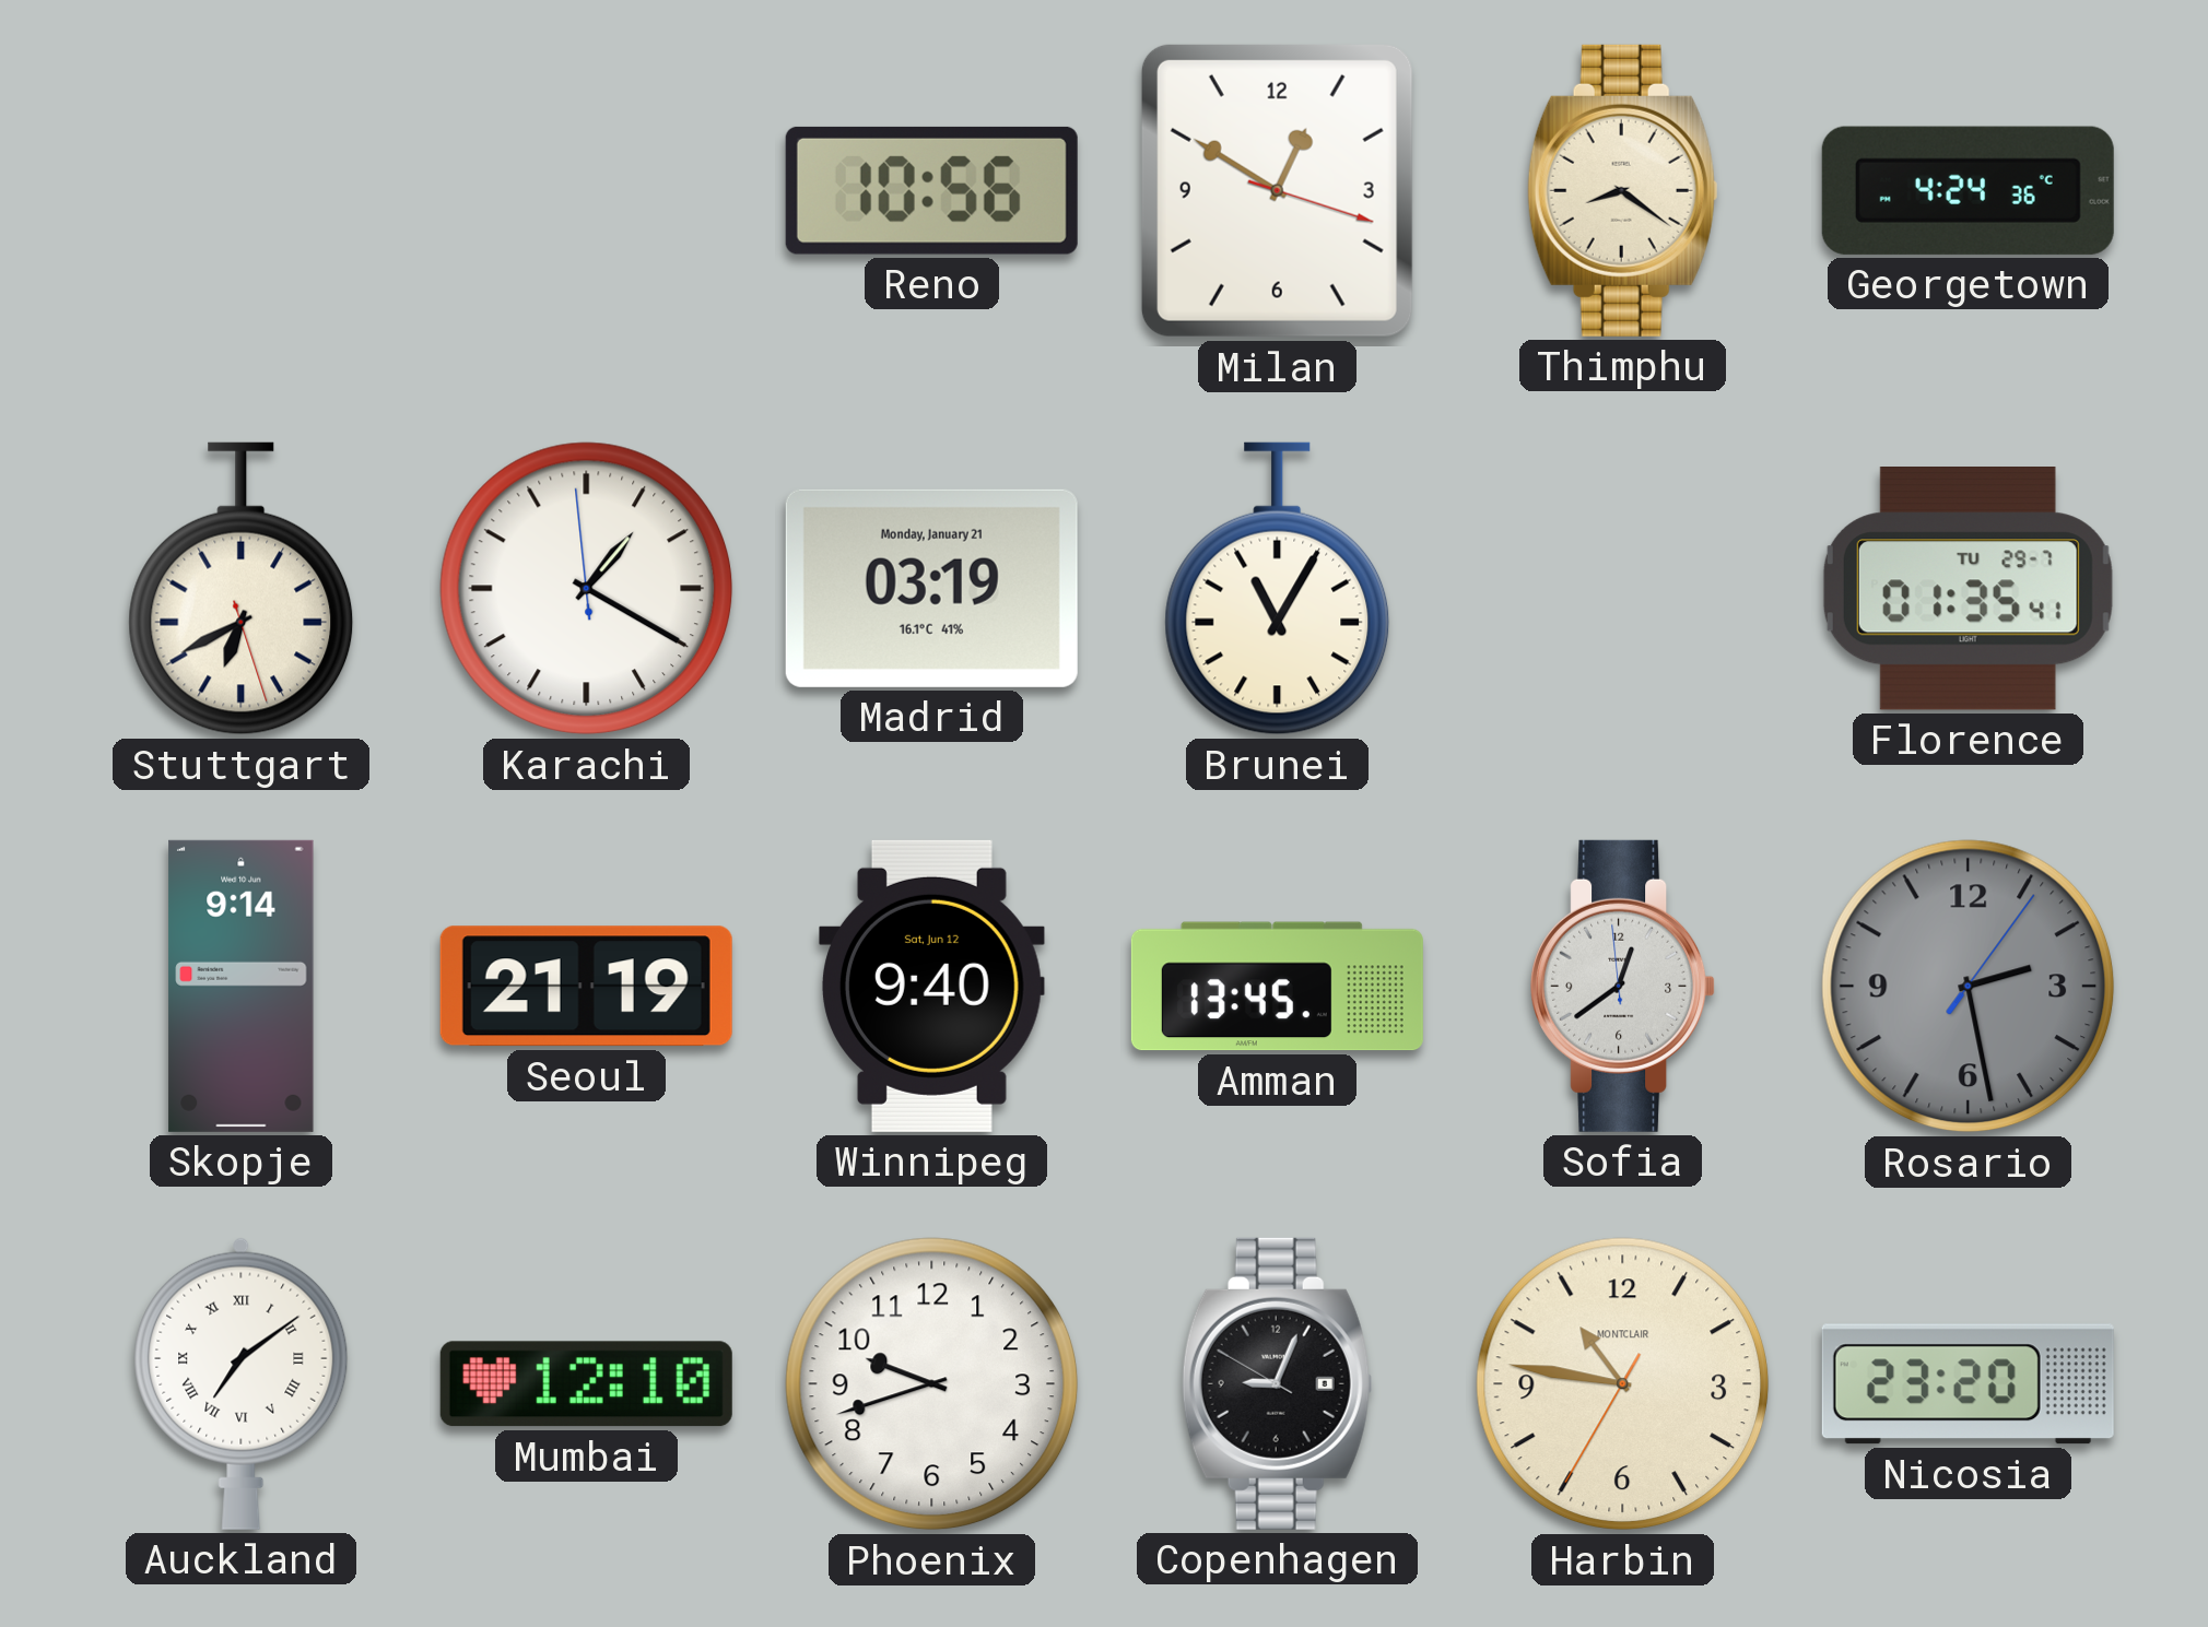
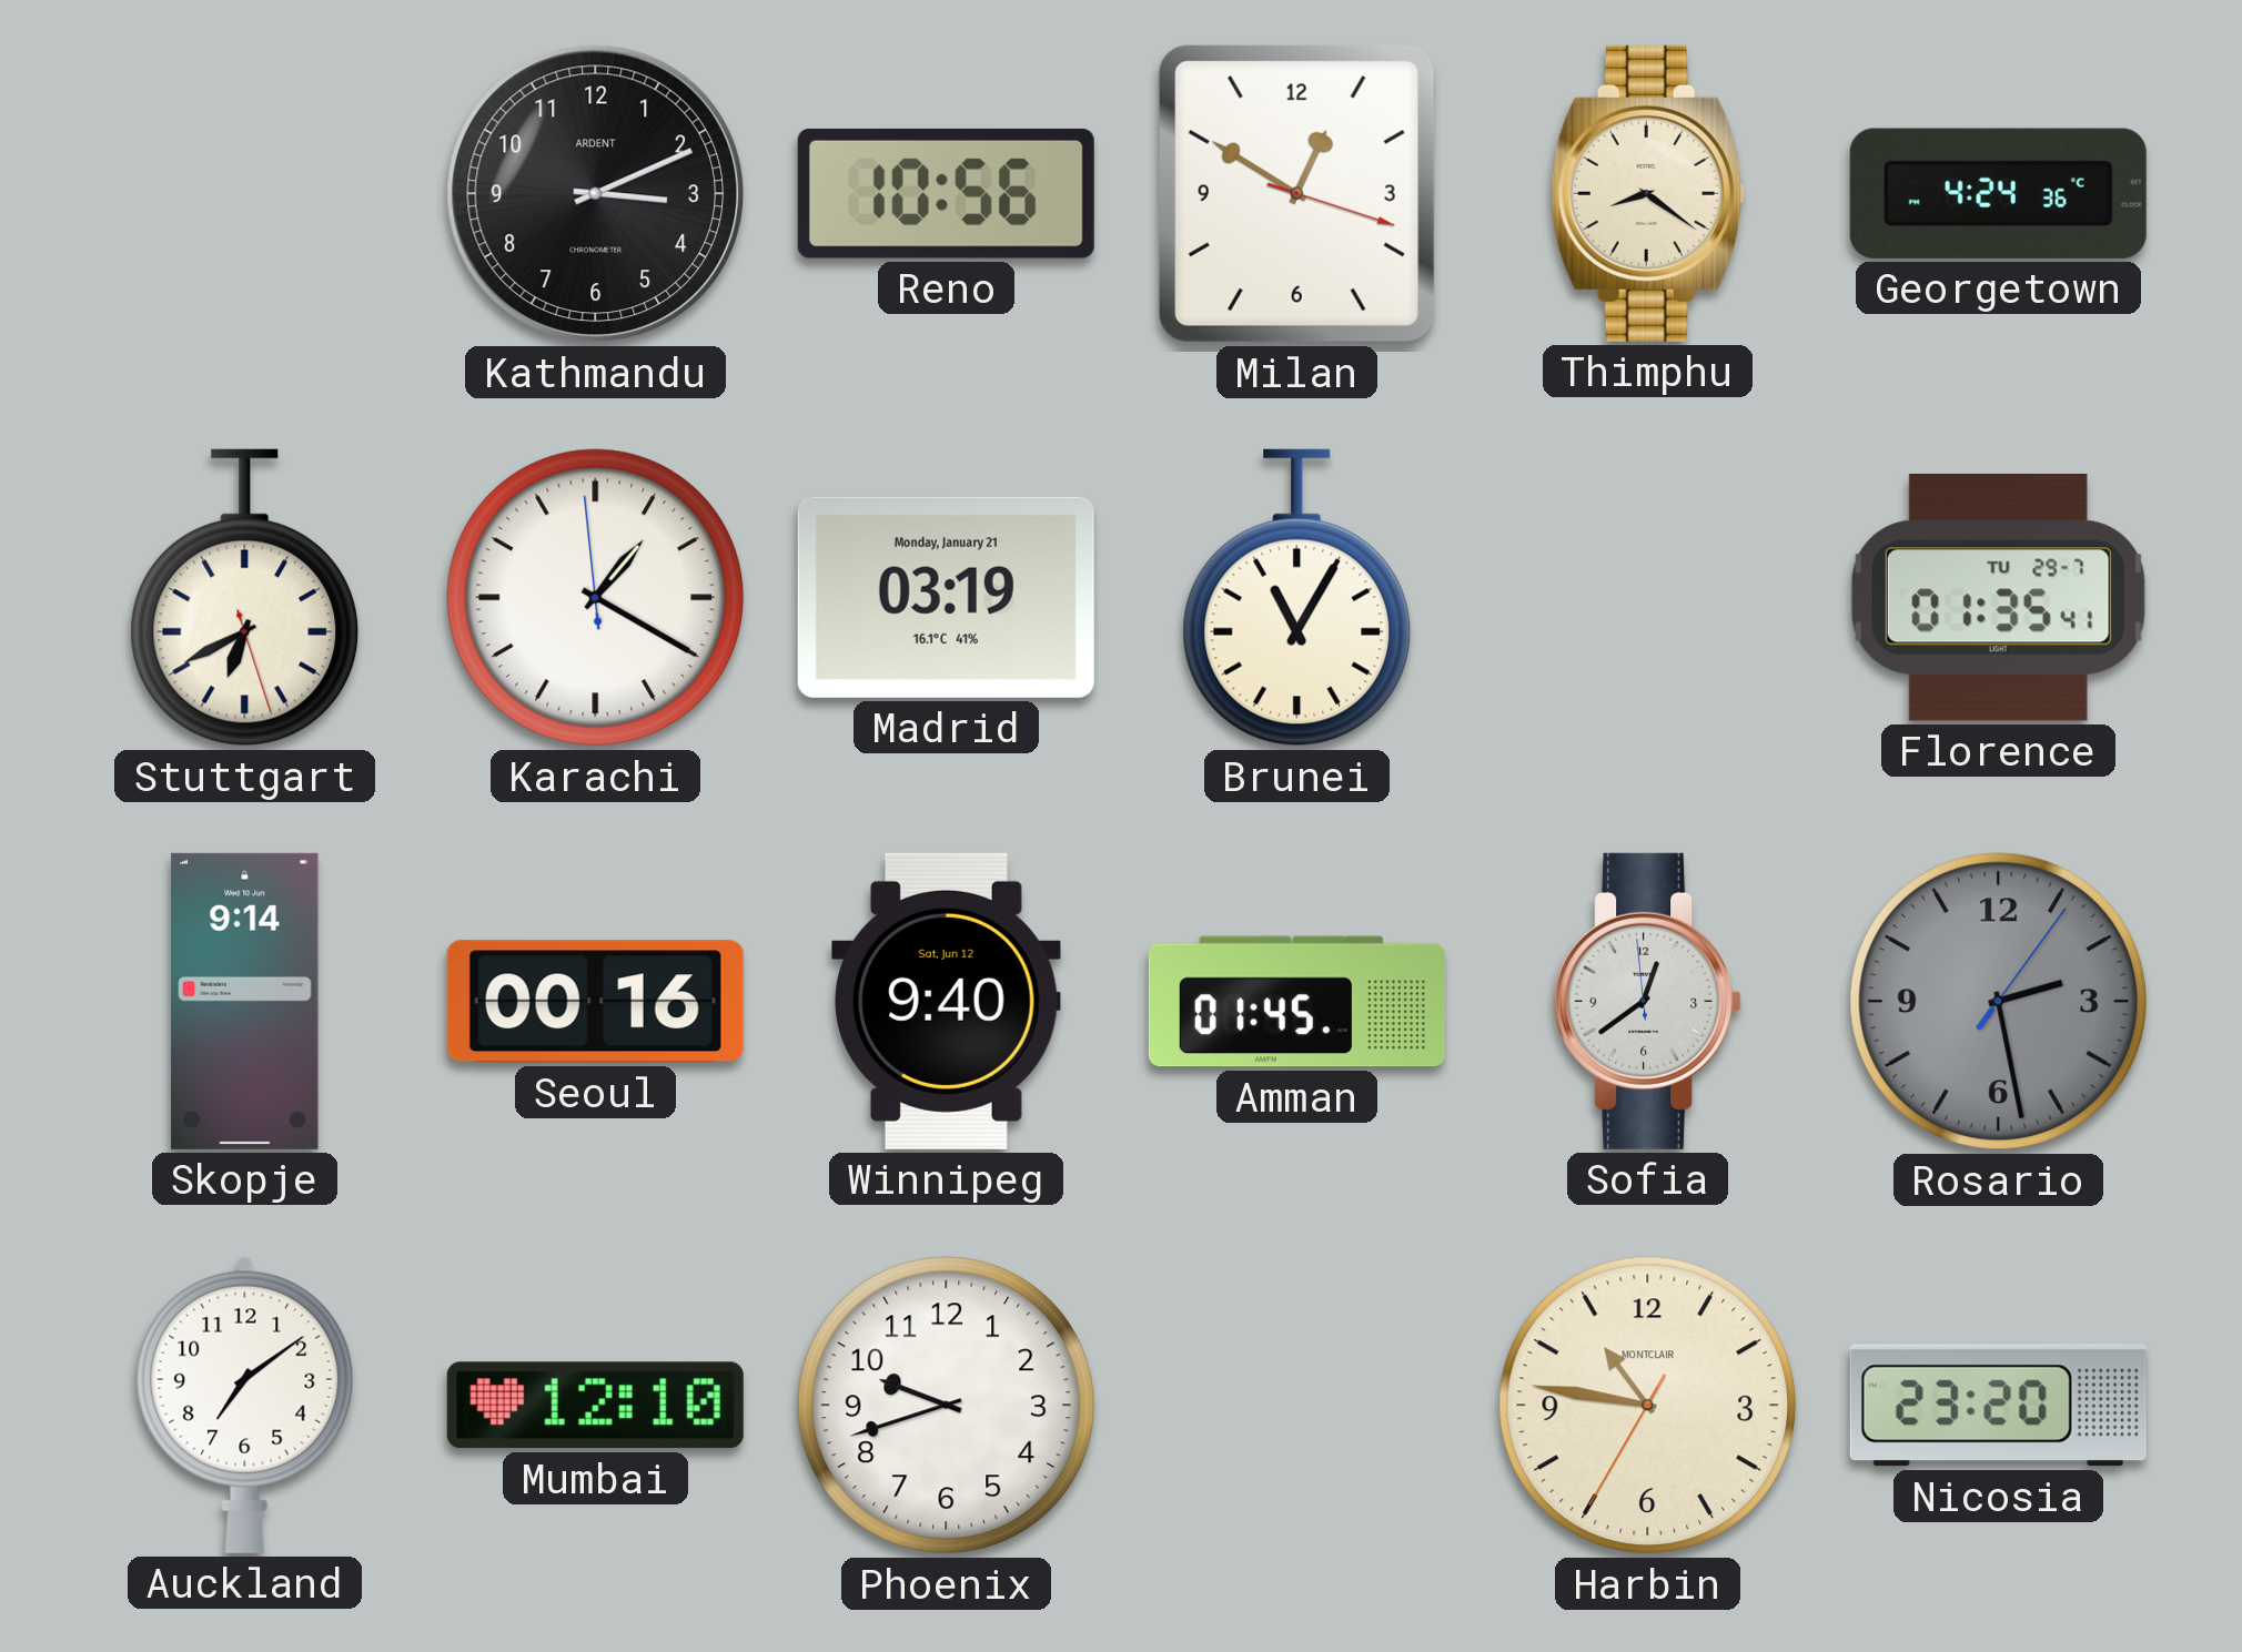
Kathmandu: none -> 3:11 (596, 194)
Seoul: 21:19 -> 00:16 (595, 1002)
Amman: 13:45 -> 01:45 (1296, 1002)
Auckland numerals: Roman -> Arabic (245, 1405)
Copenhagen: 9:03 -> none (1277, 1383)
